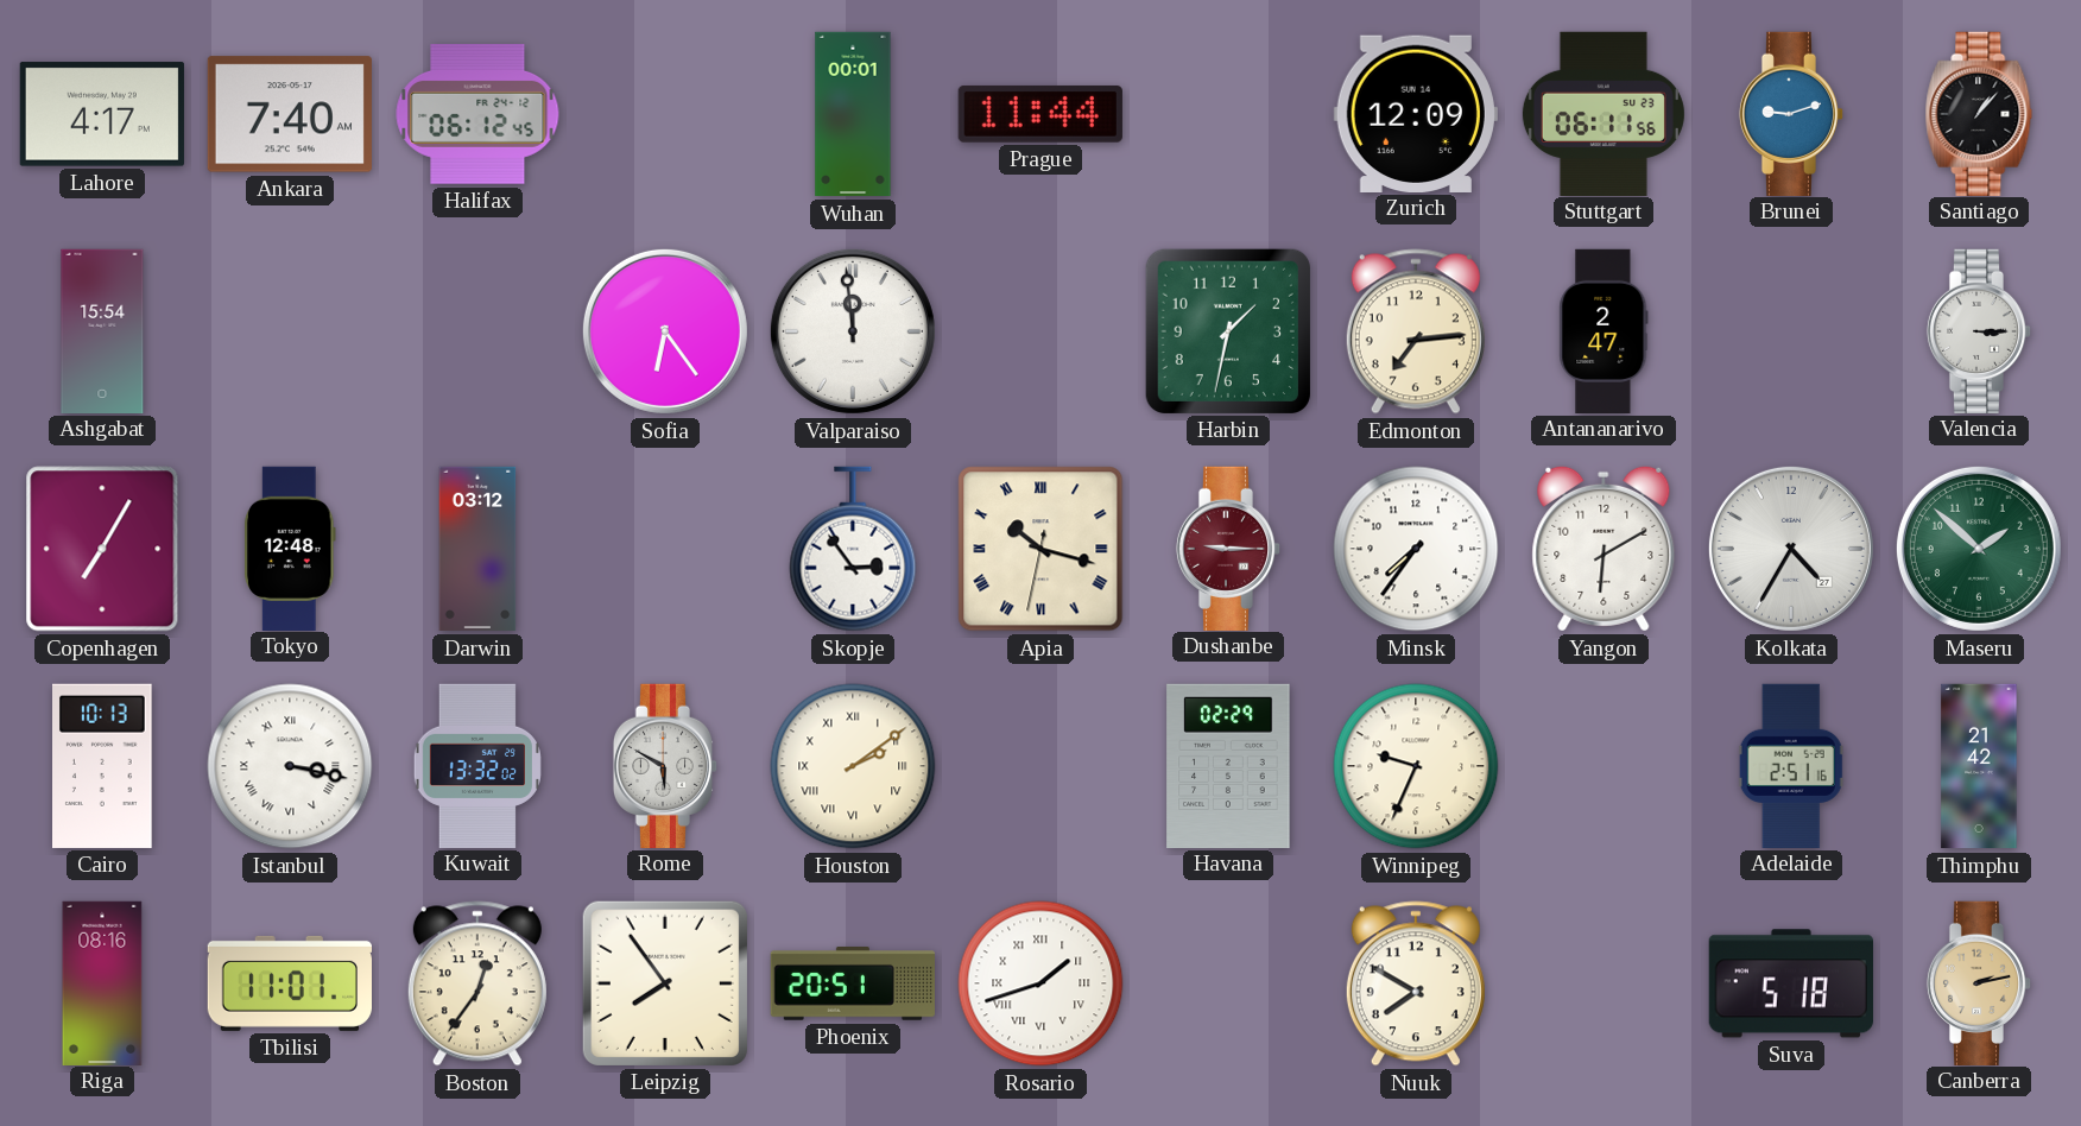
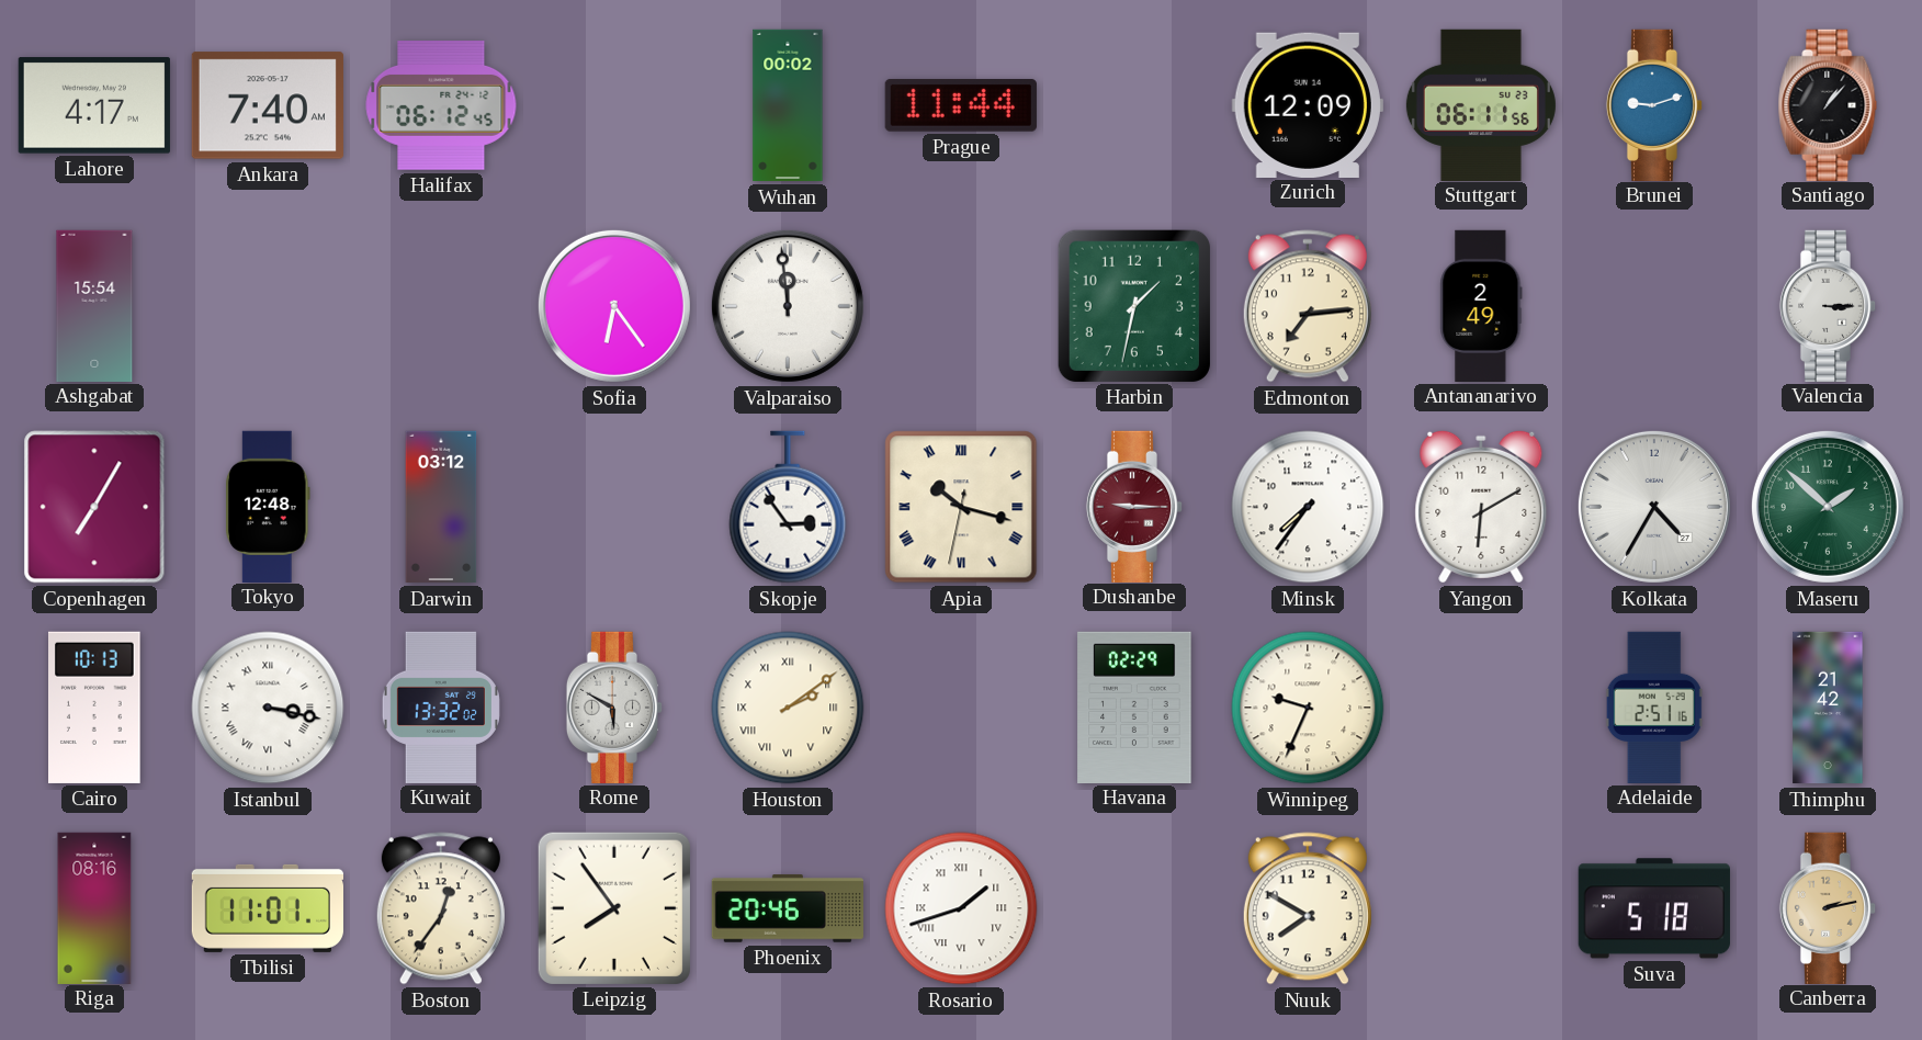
Wuhan: 00:01 -> 00:02 (788, 105)
Antananarivo: 2:47 -> 2:49 (1481, 305)
Phoenix: 20:51 -> 20:46 (787, 909)
